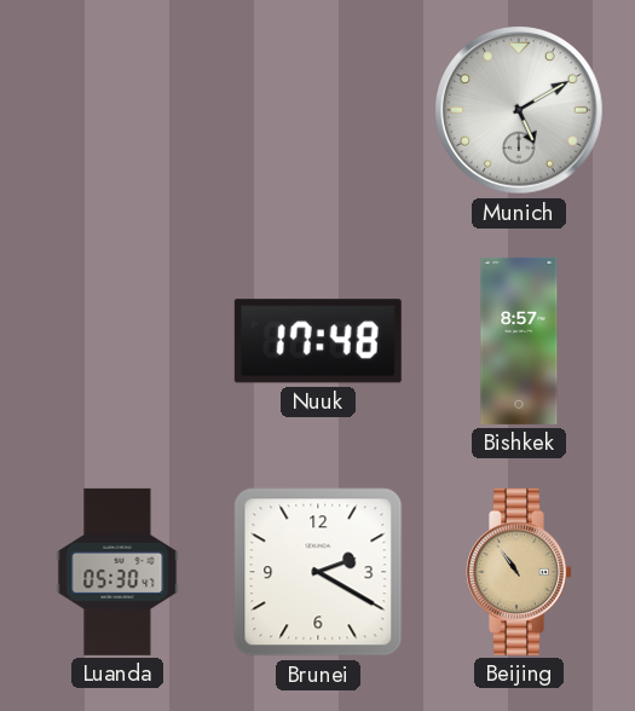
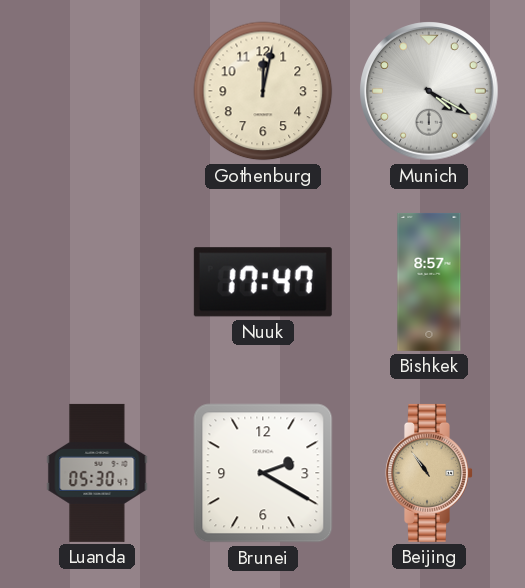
Gothenburg: none -> 12:02 (263, 91)
Munich: 5:10 -> 4:20 (429, 91)
Nuuk: 17:48 -> 17:47 (263, 282)
